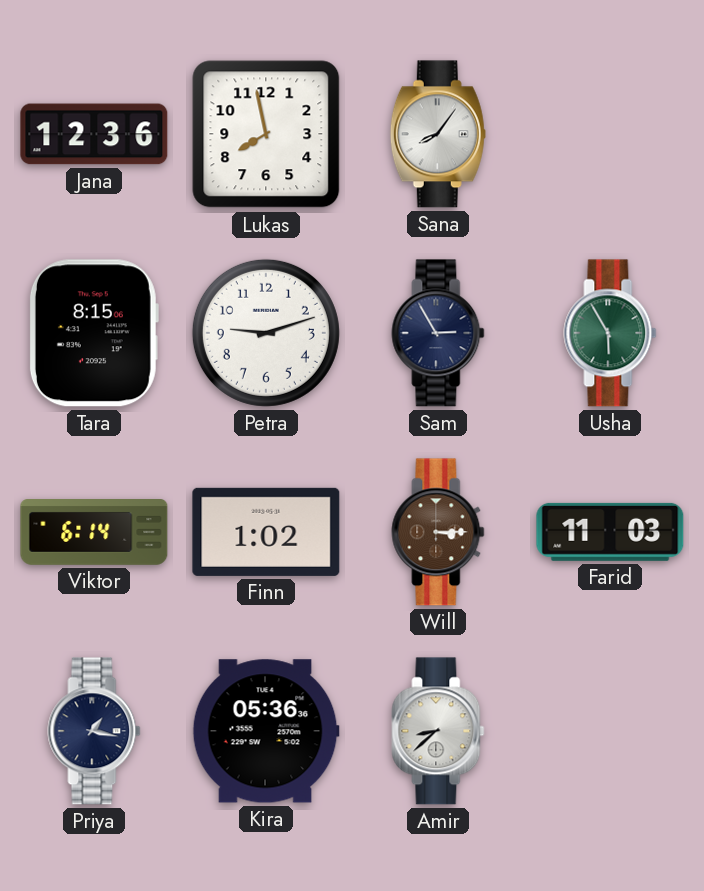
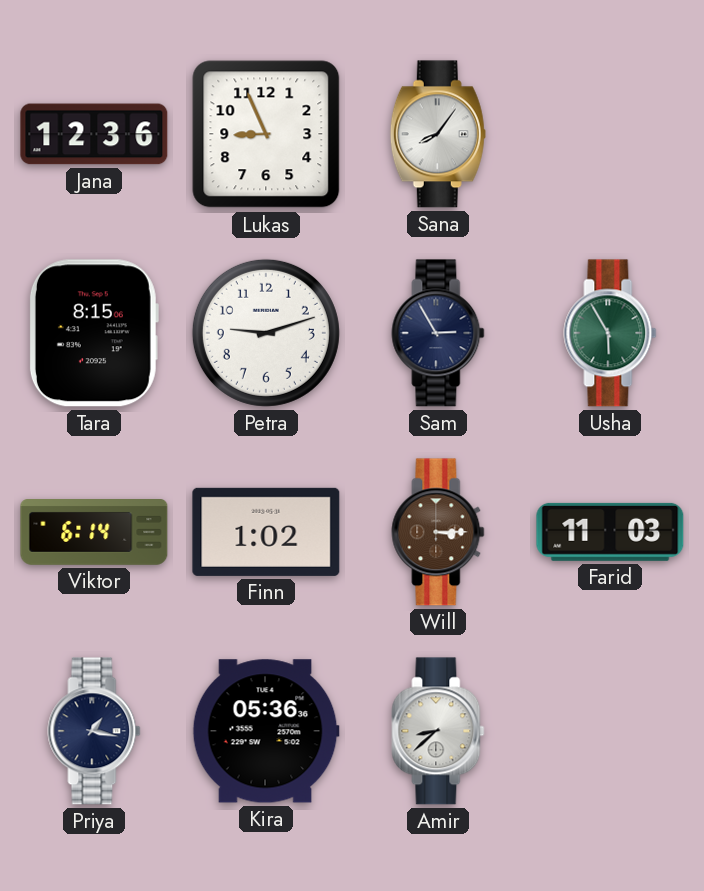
Lukas: 7:58 -> 8:56 (266, 134)
